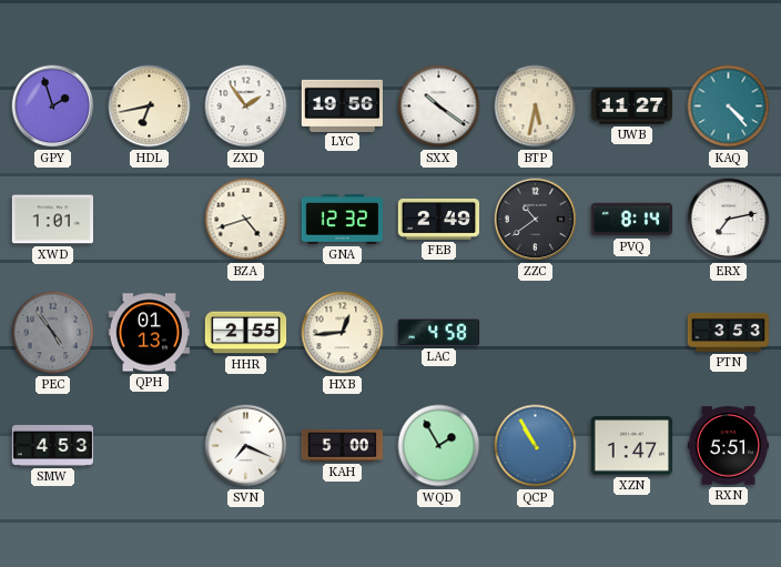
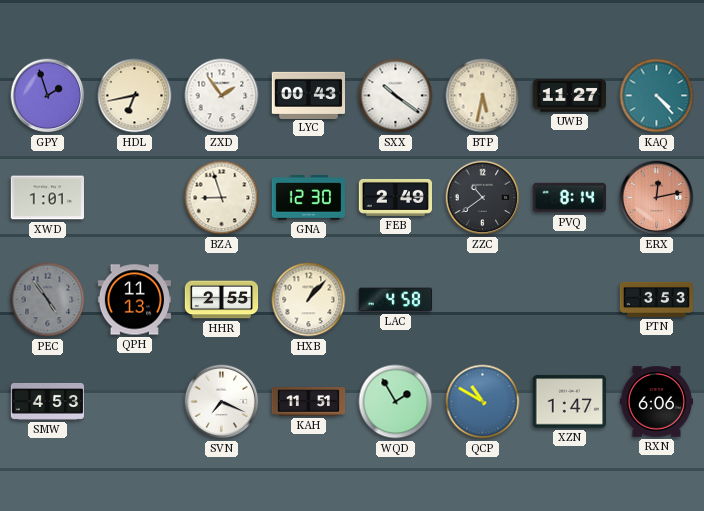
LYC: 19:56 -> 00:43 (308, 95)
BZA: 4:42 -> 8:57 (222, 198)
GNA: 12:32 -> 12:30 (309, 198)
ERX: 7:13 -> 12:13 (657, 198)
ERX dial: white -> salmon (657, 198)
QPH: 01:13 -> 11:13 (134, 300)
HXB: 12:44 -> 1:07 (309, 300)
KAH: 5:00 -> 11:51 (309, 402)
QCP: 10:55 -> 10:50 (483, 402)
RXN: 5:51 -> 6:06 (656, 402)
